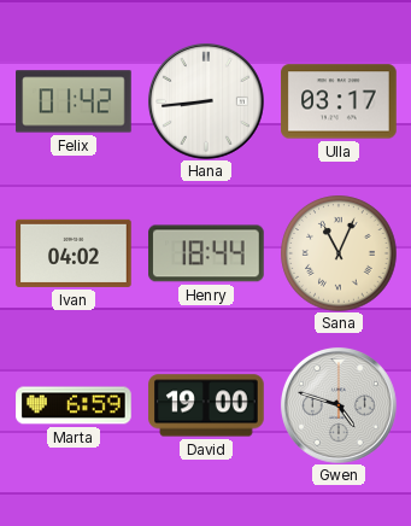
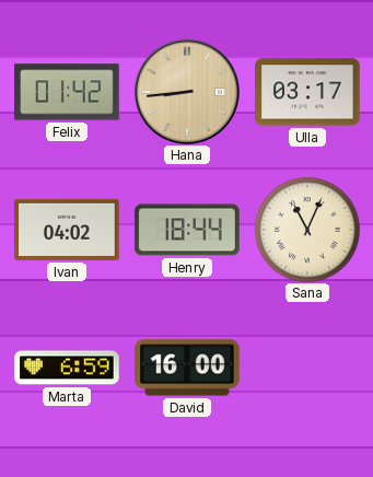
Hana dial: white -> champagne (187, 92)
David: 19:00 -> 16:00 (187, 368)
Gwen: 4:48 -> none (339, 405)
